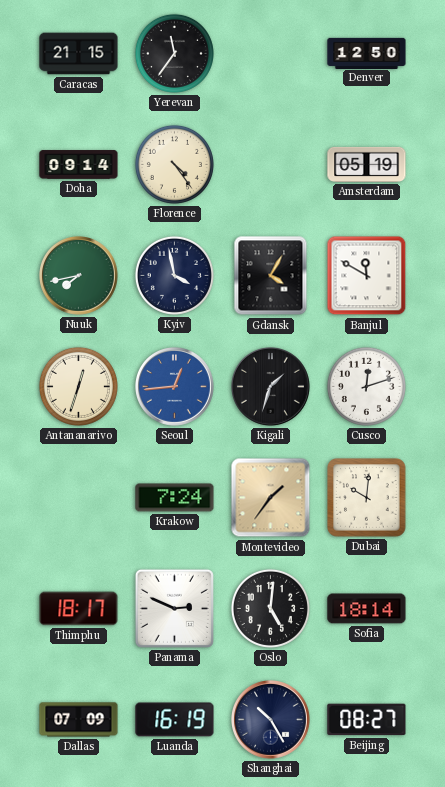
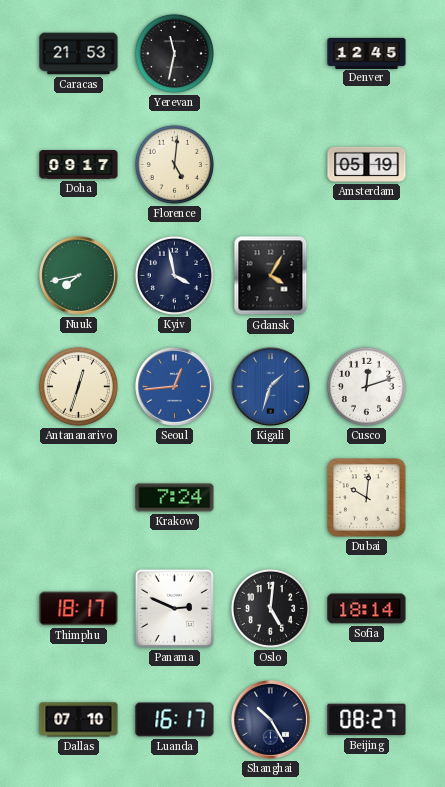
Caracas: 21:15 -> 21:53 (79, 54)
Yerevan: 11:36 -> 11:32 (174, 53)
Denver: 12:50 -> 12:45 (367, 53)
Doha: 09:14 -> 09:17 (79, 165)
Florence: 4:24 -> 5:01 (174, 164)
Banjul: 11:50 -> none (367, 276)
Kigali dial: black -> blue (271, 387)
Montevideo: 1:36 -> none (271, 498)
Dallas: 07:09 -> 07:10 (79, 720)
Luanda: 16:19 -> 16:17 (175, 720)
